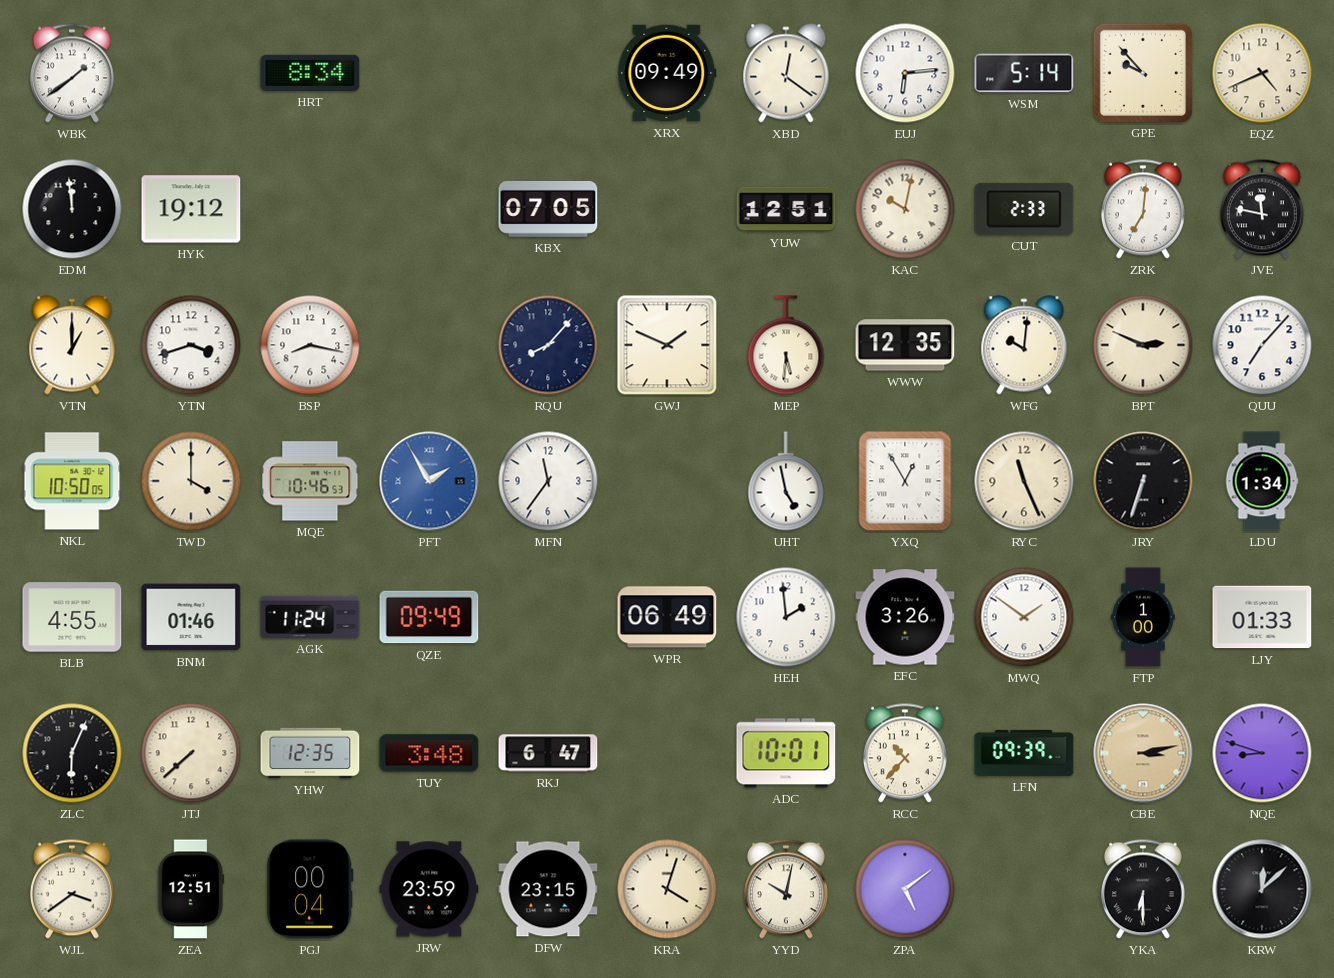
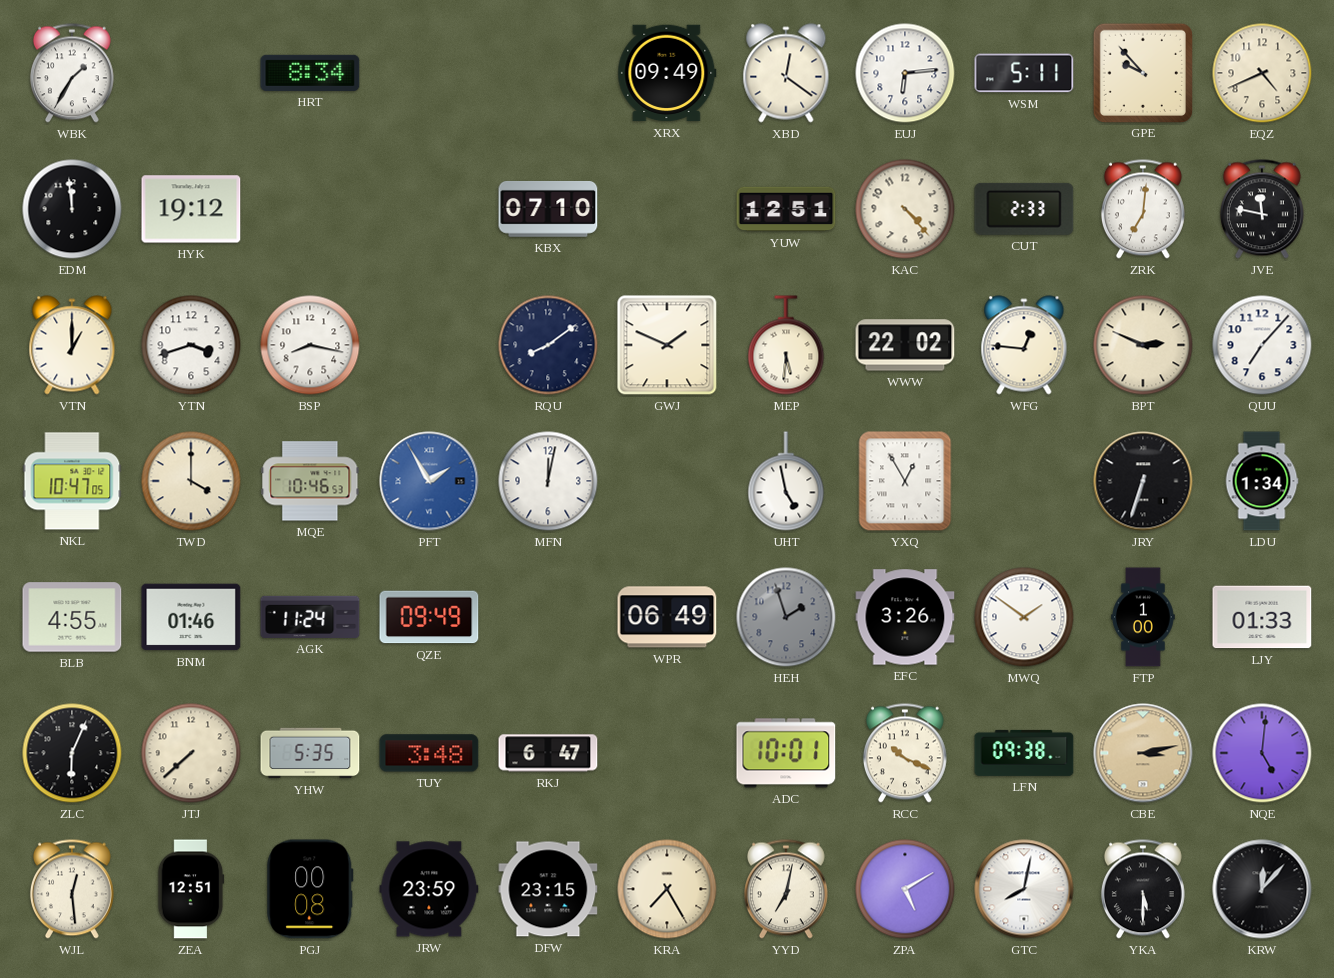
WBK: 1:39 -> 1:35 (72, 73)
WSM: 5:14 -> 5:11 (1024, 73)
KBX: 07:05 -> 07:10 (548, 209)
KAC: 10:02 -> 4:23 (905, 209)
RQU: 8:07 -> 8:09 (548, 345)
WWW: 12:35 -> 22:02 (905, 345)
WFG: 10:01 -> 12:46 (1024, 345)
NKL: 10:50 -> 10:47 (72, 481)
MFN: 11:36 -> 12:02 (548, 481)
RYC: 11:26 -> none (1024, 481)
HEH: 1:59 -> 1:57 (786, 617)
HEH dial: white -> grey (786, 617)
YHW: 12:35 -> 5:35 (310, 753)
RCC: 10:37 -> 10:19 (905, 753)
LFN: 09:39 -> 09:38 (1024, 753)
NQE: 8:48 -> 5:01 (1262, 753)
WJL: 3:39 -> 12:29 (72, 889)
PGJ: 00:04 -> 00:08 (310, 889)
KRA: 4:03 -> 7:25 (667, 889)
YYD: 10:02 -> 7:02 (786, 889)
ZPA: 5:09 -> 5:10 (905, 889)
GTC: none -> 8:02 (1024, 889)
YKA: 6:30 -> 5:30 (1143, 889)
KRW: 12:08 -> 12:07 (1262, 889)
